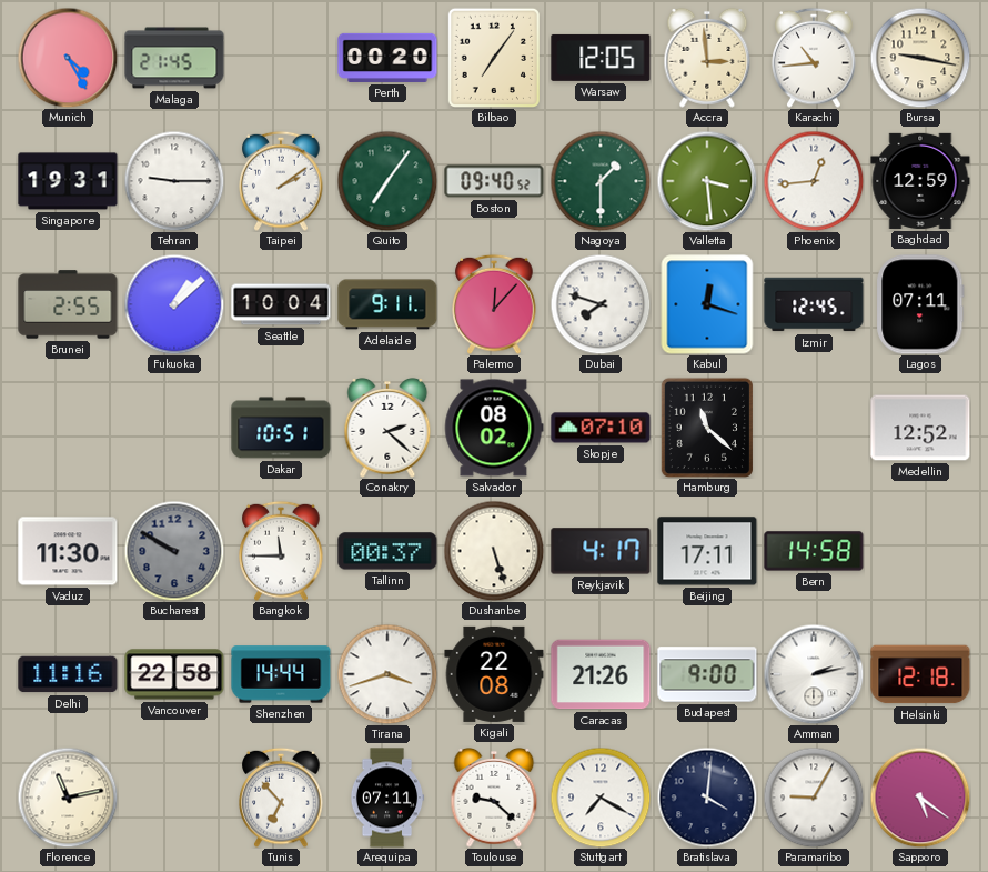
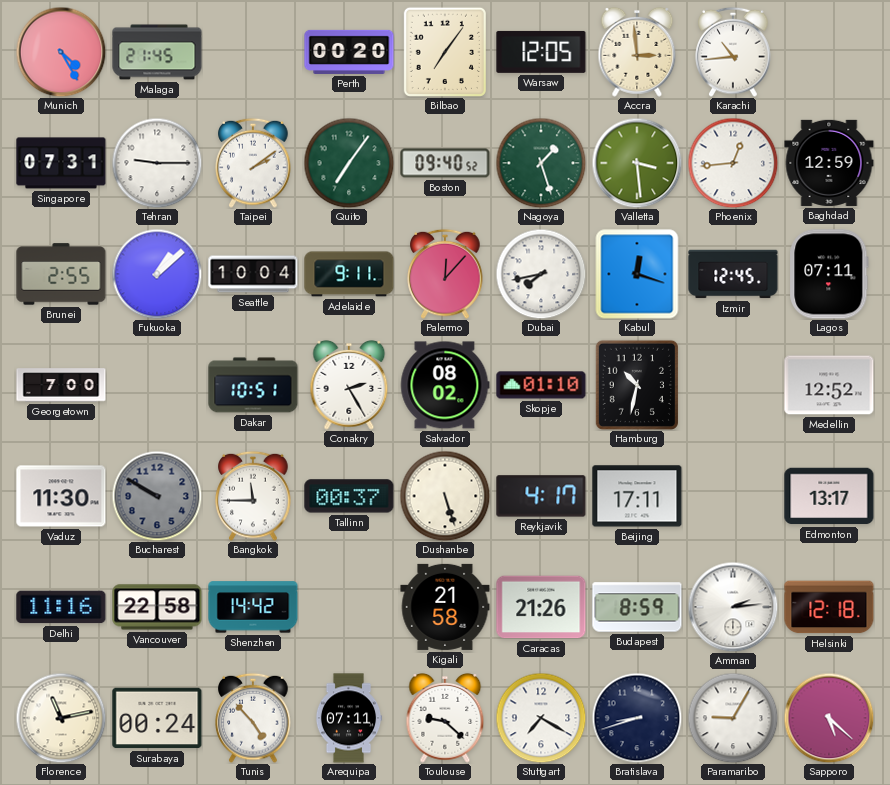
Bursa: 9:17 -> none (920, 58)
Singapore: 19:31 -> 07:31 (61, 163)
Nagoya: 1:30 -> 1:27 (541, 163)
Dubai: 7:48 -> 7:43 (541, 274)
Georgetown: none -> 7:00 (61, 385)
Conakry: 2:22 -> 2:25 (349, 385)
Skopje: 07:10 -> 01:10 (541, 385)
Hamburg: 11:22 -> 10:32 (637, 385)
Bern: 14:58 -> none (814, 551)
Edmonton: none -> 13:17 (829, 496)
Shenzhen: 14:44 -> 14:42 (253, 607)
Tirana: 3:42 -> none (387, 674)
Kigali: 22:08 -> 21:58 (445, 607)
Budapest: 9:00 -> 8:59 (637, 607)
Amman: 2:13 -> 2:14 (733, 607)
Surabaya: none -> 00:24 (157, 718)
Tunis: 6:53 -> 4:53 (253, 718)
Bratislava: 4:01 -> 8:42 (637, 718)
Sapporo: 5:21 -> 5:22 (829, 718)
